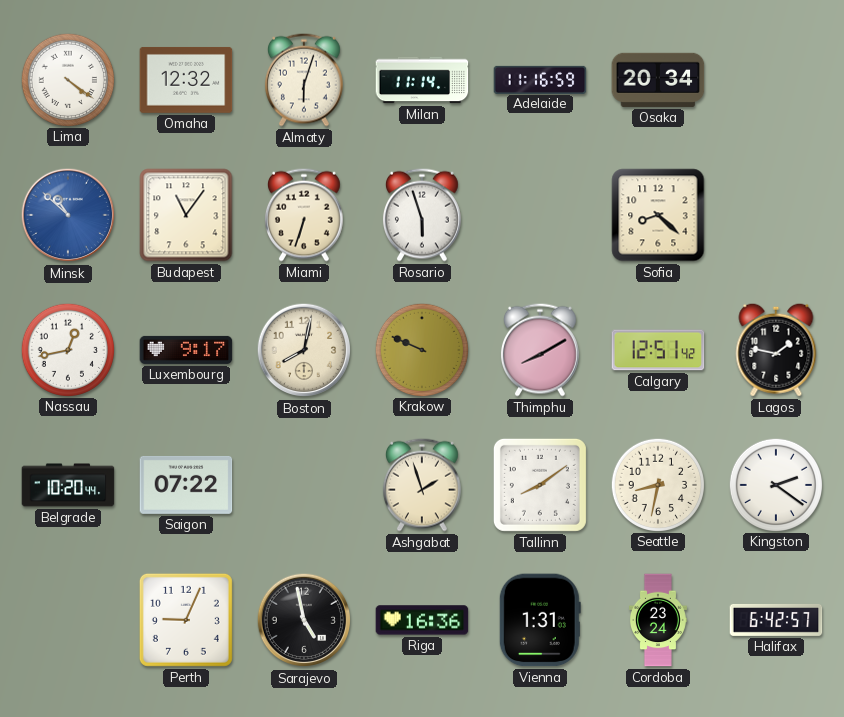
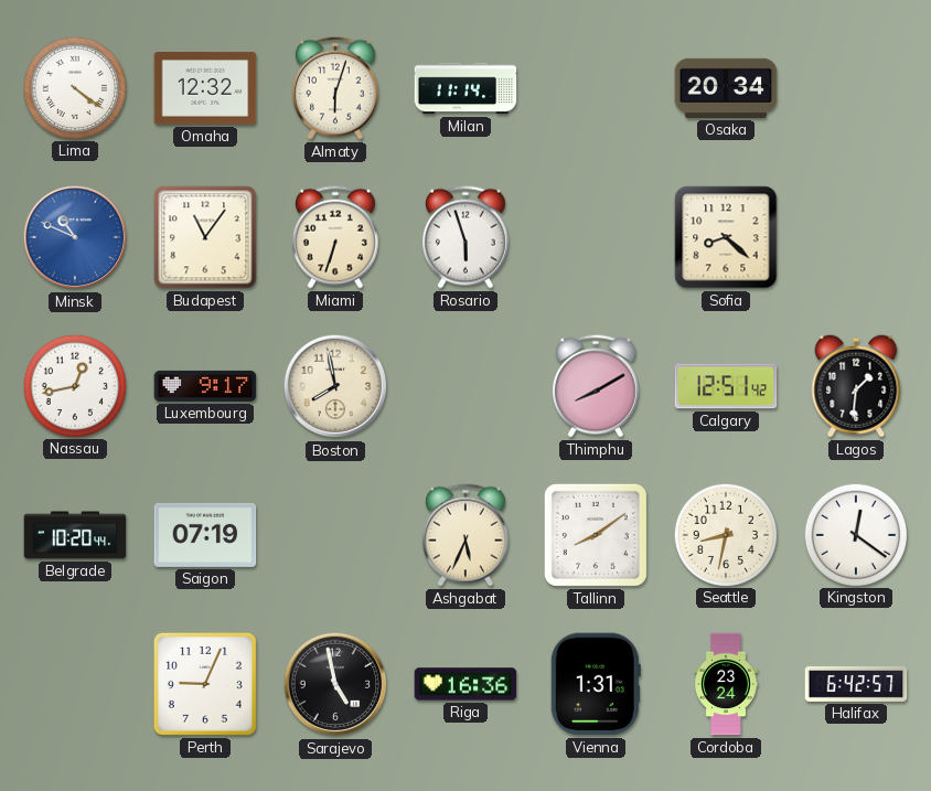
Adelaide: 11:16 -> none (540, 79)
Minsk: 10:52 -> 10:49 (75, 237)
Boston: 8:02 -> 7:58 (335, 386)
Krakow: 9:49 -> none (421, 349)
Lagos: 1:47 -> 1:31 (856, 386)
Saigon: 07:22 -> 07:19 (205, 535)
Ashgabat: 1:57 -> 5:34 (465, 535)
Kingston: 2:21 -> 12:21 (855, 534)
